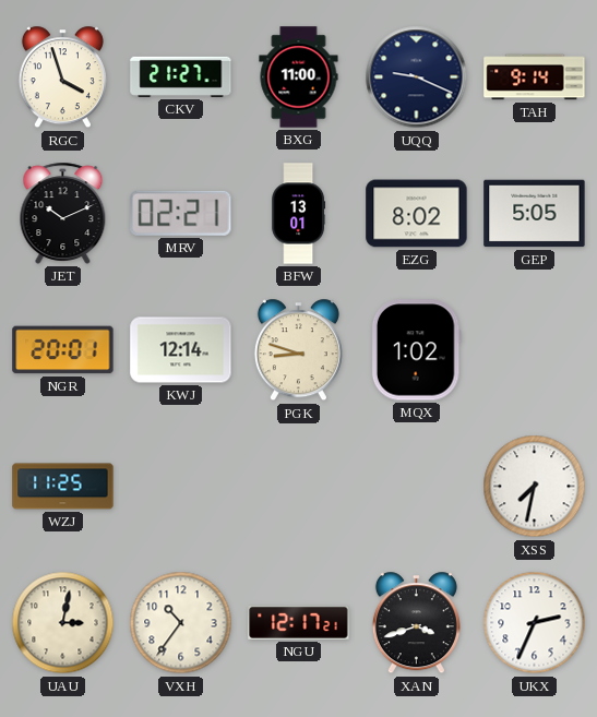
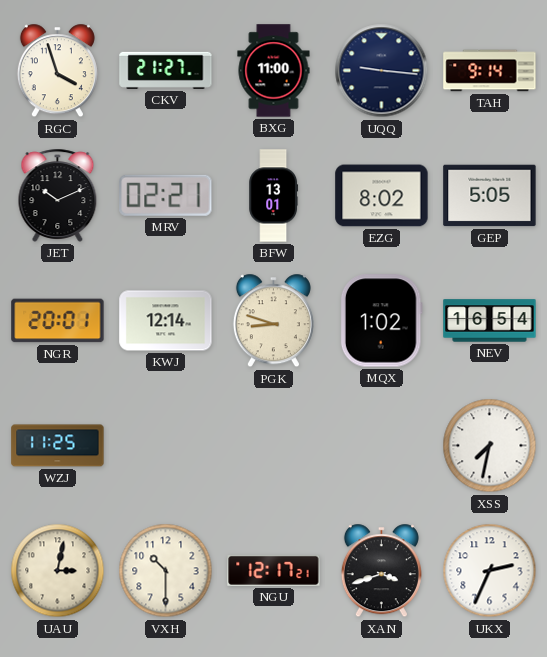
UQQ: 9:19 -> 9:16 (382, 71)
NEV: none -> 16:54 (490, 321)
VXH: 10:36 -> 10:30 (166, 571)
